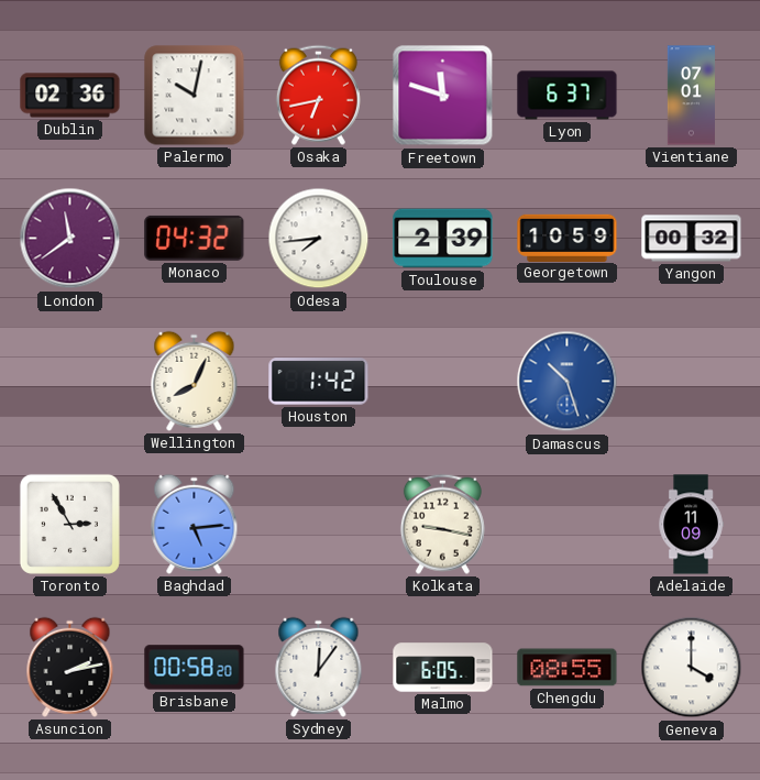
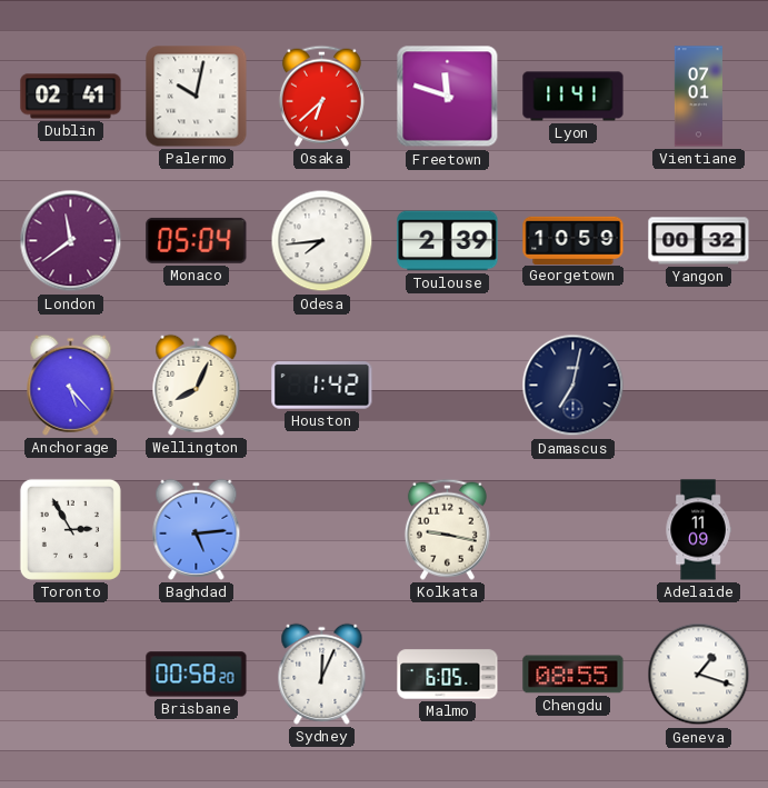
Dublin: 02:36 -> 02:41 (71, 97)
Osaka: 6:43 -> 6:38 (321, 96)
Lyon: 6:37 -> 11:41 (573, 97)
Monaco: 04:32 -> 05:04 (197, 240)
Anchorage: none -> 5:23 (71, 385)
Damascus: 10:27 -> 7:02 (573, 386)
Damascus dial: blue -> navy (573, 386)
Asuncion: 2:13 -> none (70, 667)
Sydney: 12:06 -> 12:04 (322, 674)
Geneva: 4:00 -> 1:18 (699, 675)
